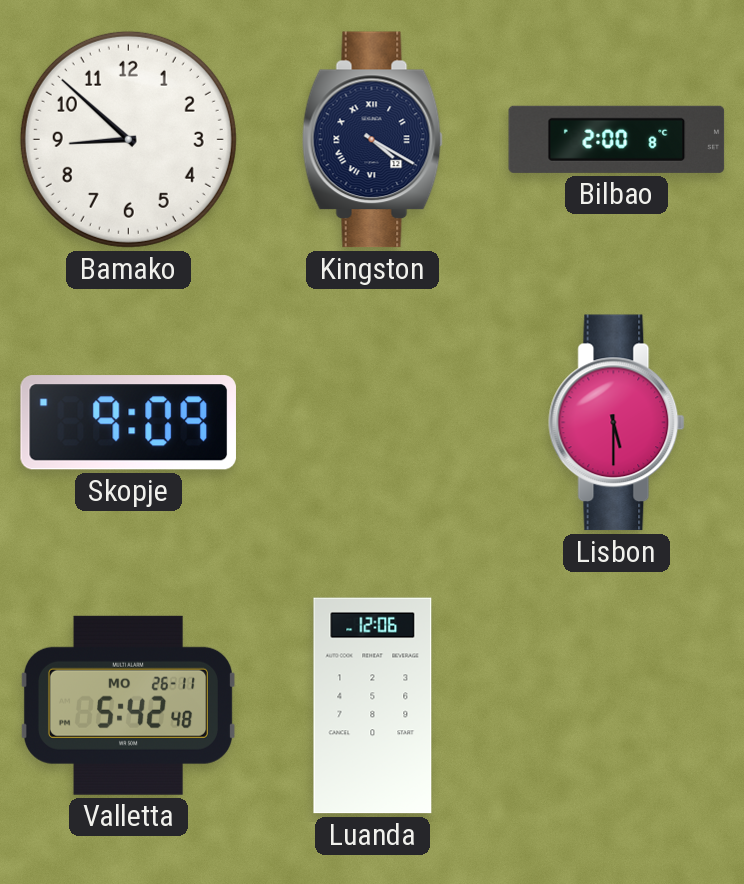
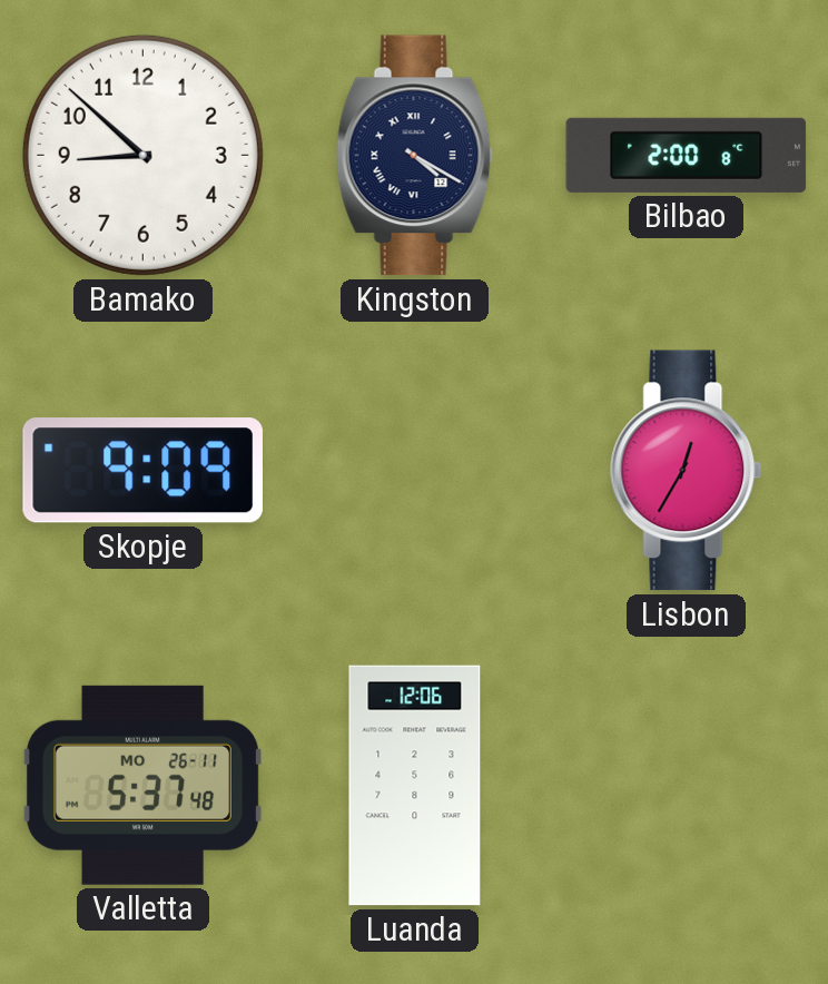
Lisbon: 5:30 -> 12:35 (687, 471)
Valletta: 5:42 -> 5:37 (142, 785)
